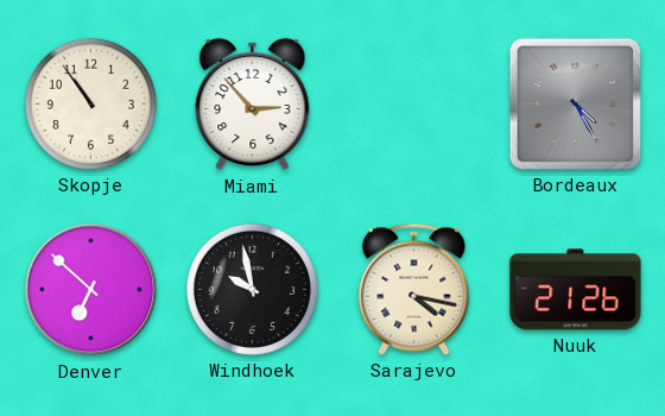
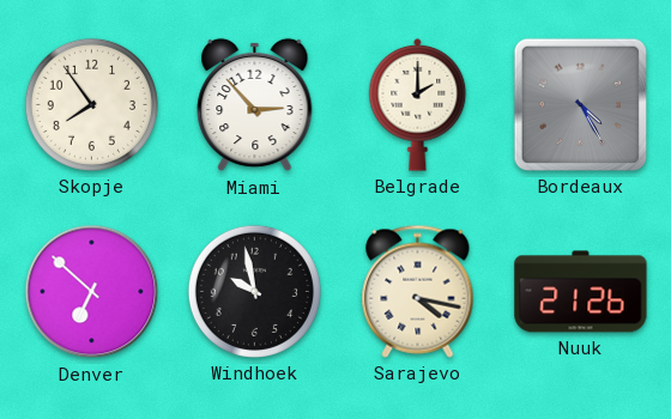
Skopje: 10:54 -> 7:54 (91, 104)
Belgrade: none -> 2:00 (418, 104)
